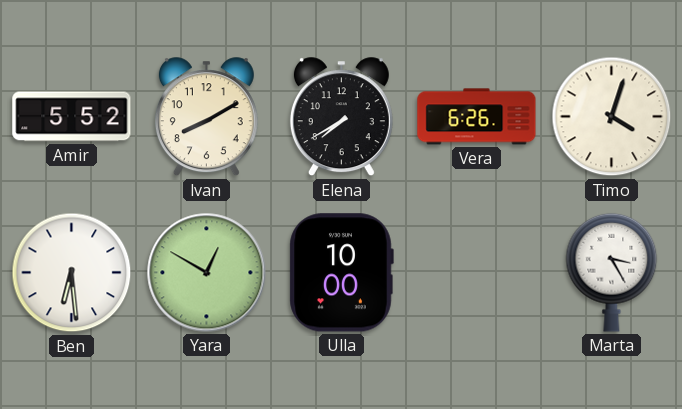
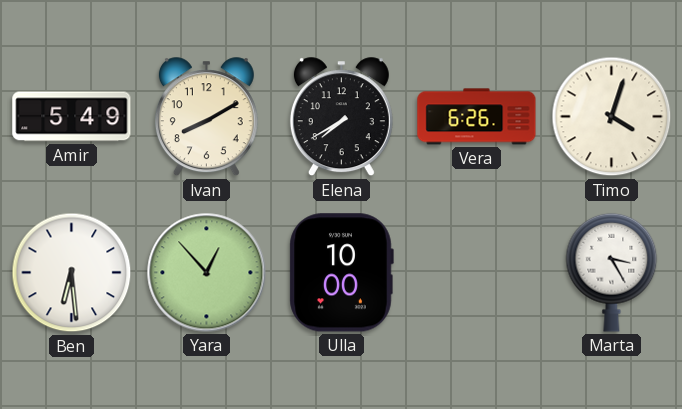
Amir: 5:52 -> 5:49 (72, 117)
Yara: 12:50 -> 12:53 (207, 273)
